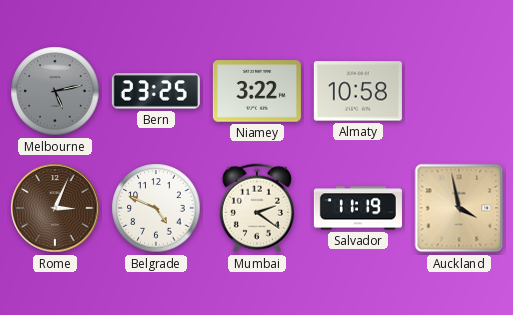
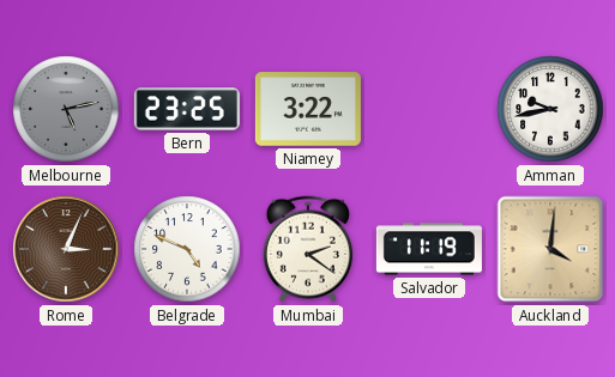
Almaty: 10:58 -> none (358, 91)
Amman: none -> 9:43 (550, 109)
Auckland: 3:58 -> 4:01 (550, 249)
